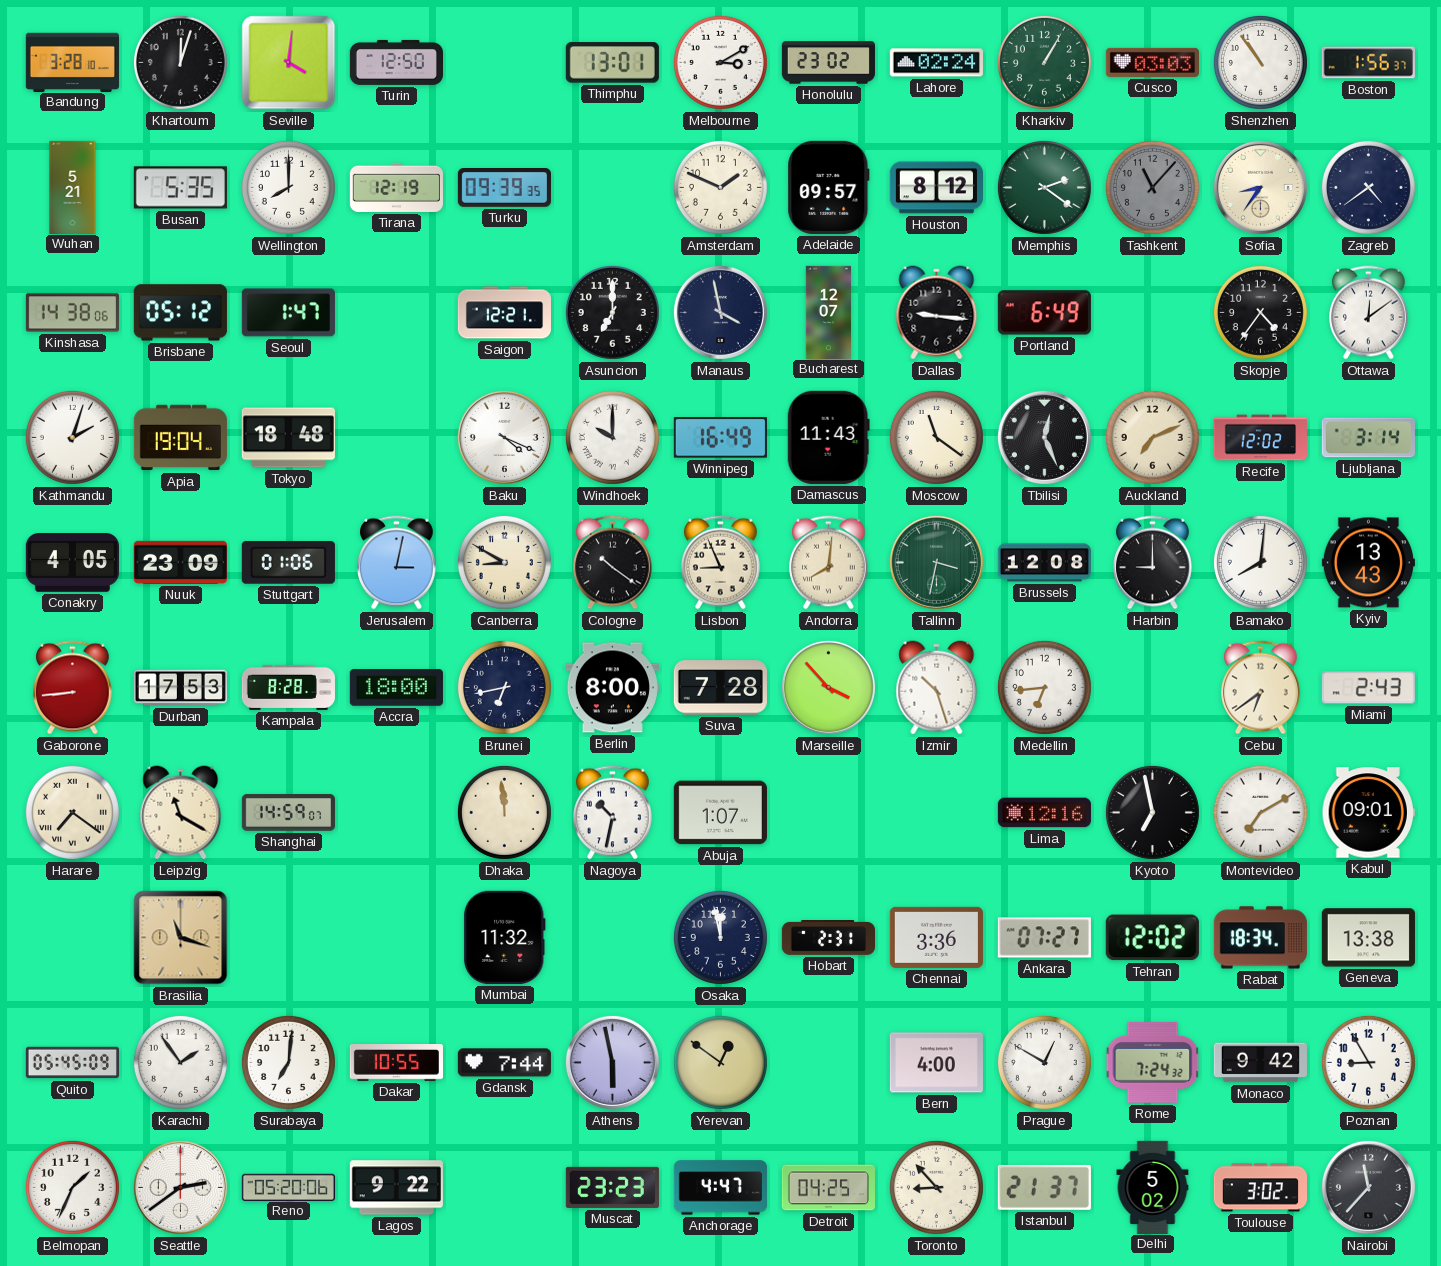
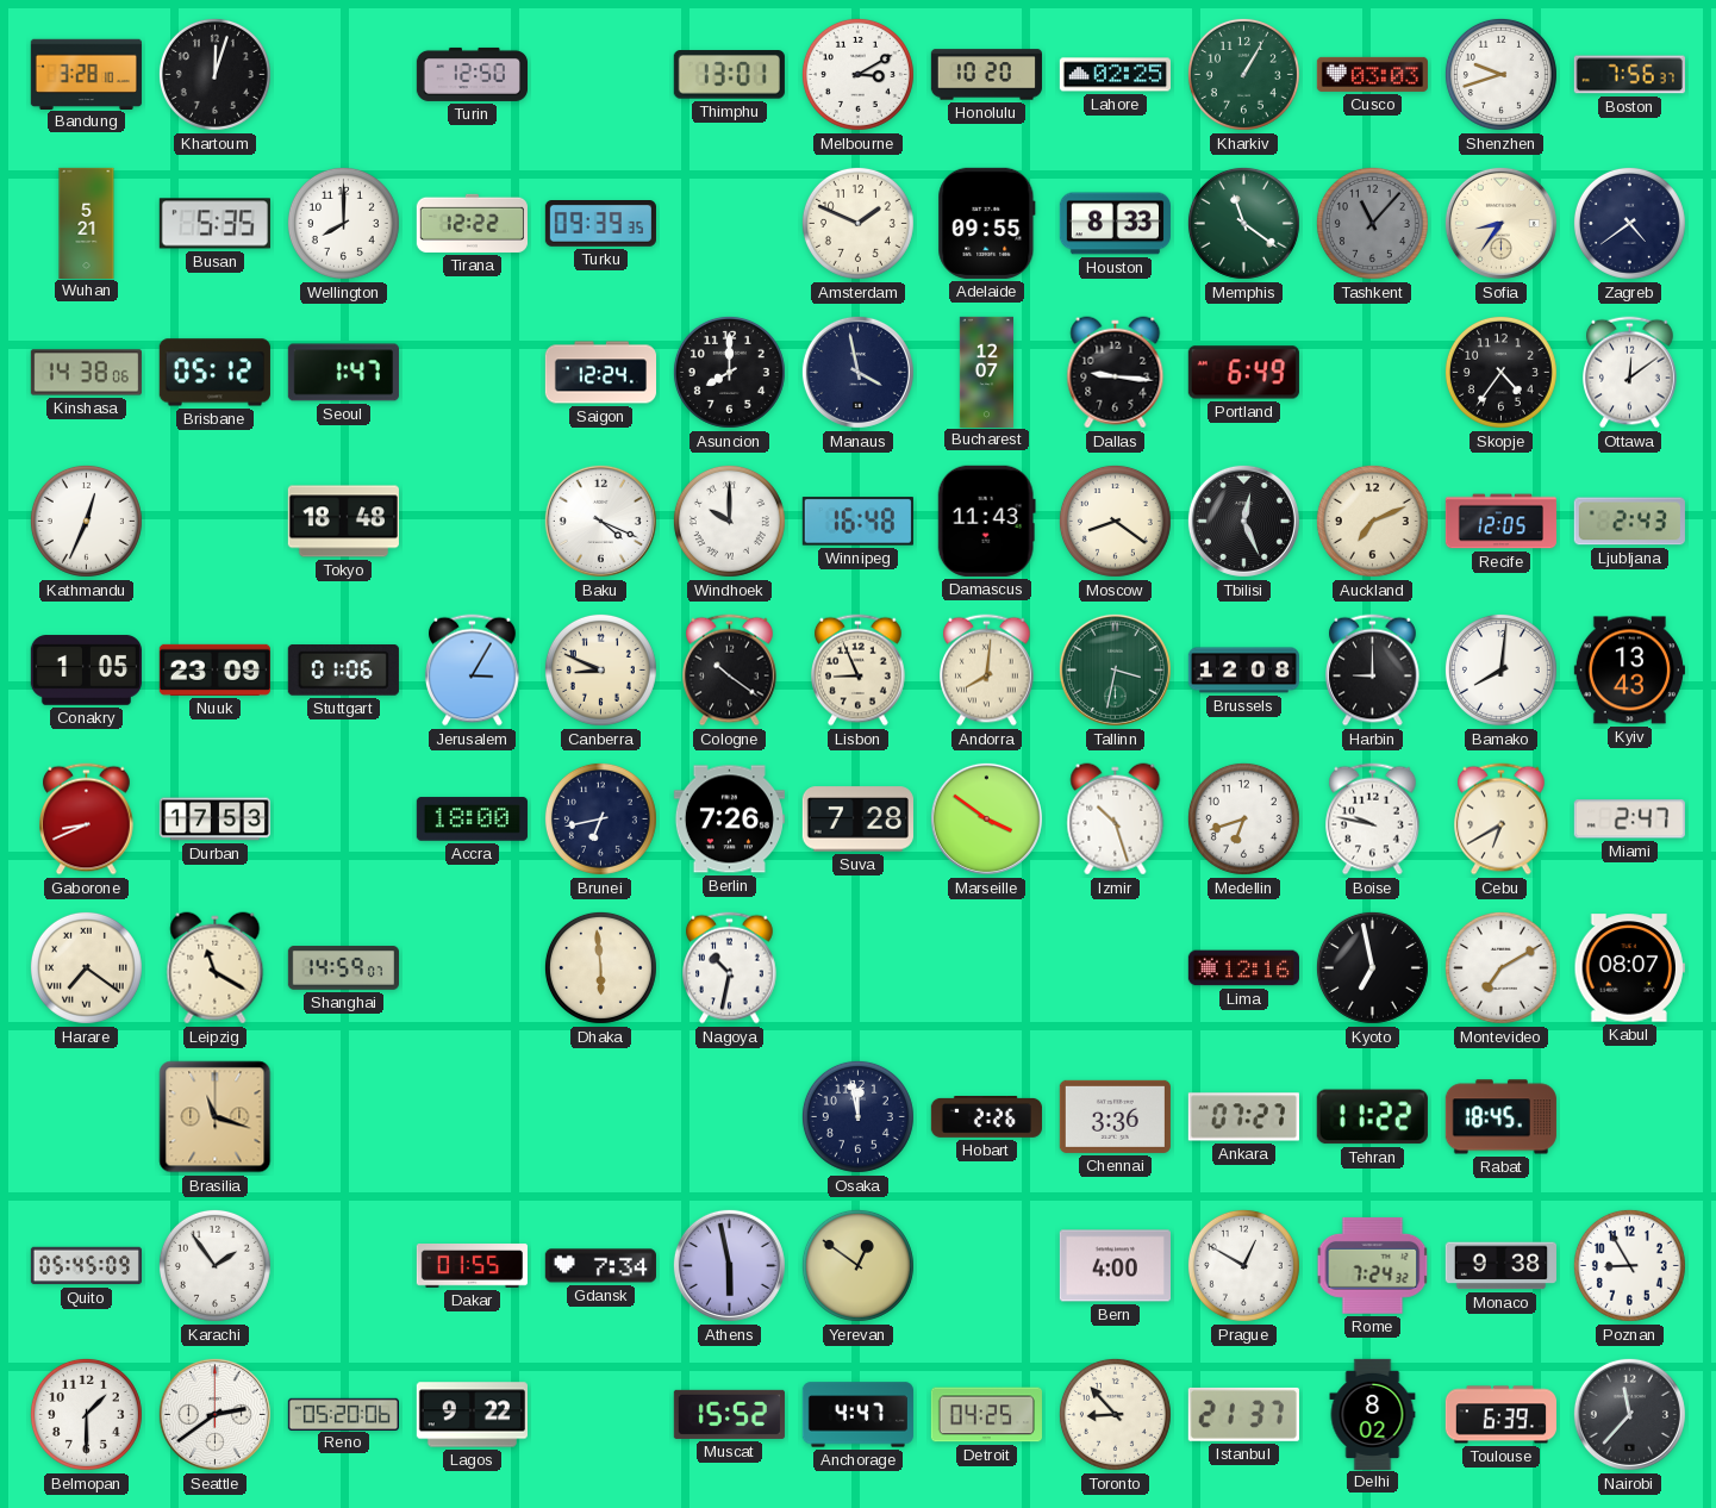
Seville: 4:01 -> none (289, 63)
Honolulu: 23:02 -> 10:20 (986, 75)
Lahore: 02:24 -> 02:25 (1115, 75)
Shenzhen: 10:54 -> 9:42 (1500, 74)
Boston: 1:56 -> 7:56 (1629, 75)
Tirana: 12:19 -> 12:22 (472, 223)
Adelaide: 09:57 -> 09:55 (987, 223)
Houston: 8:12 -> 8:33 (1115, 224)
Memphis: 2:21 -> 11:21 (1243, 223)
Saigon: 12:21 -> 12:24 (600, 373)
Asuncion: 7:00 -> 8:00 (729, 372)
Kathmandu: 2:03 -> 12:34 (86, 521)
Apia: 19:04 -> none (180, 438)
Winnipeg: 16:49 -> 16:48 (857, 522)
Moscow: 11:21 -> 8:21 (1115, 521)
Recife: 12:02 -> 12:05 (1500, 522)
Ljubljana: 3:14 -> 2:43 (1629, 522)
Conakry: 4:05 -> 1:05 (86, 671)
Jerusalem: 3:02 -> 3:05 (473, 671)
Canberra: 8:50 -> 8:49 (600, 669)
Gaborone: 8:44 -> 8:41 (87, 820)
Kampala: 8:28 -> none (288, 687)
Berlin: 8:00 -> 7:26 (729, 820)
Marseille: 3:53 -> 3:51 (986, 818)
Medellin: 6:44 -> 6:42 (1243, 818)
Boise: none -> 9:47 (1373, 820)
Cebu: 6:39 -> 6:40 (1502, 820)
Miami: 2:43 -> 2:47 (1629, 820)
Dhaka: 11:59 -> 5:59 (600, 967)
Abuja: 1:07 -> none (720, 813)
Kabul: 09:01 -> 08:07 (1629, 968)
Mumbai: 11:32 -> none (504, 937)
Hobart: 2:31 -> 2:26 (986, 1117)
Tehran: 12:02 -> 11:22 (1372, 1117)
Rabat: 18:34 -> 18:45 (1500, 1117)
Geneva: 13:38 -> none (1368, 938)
Surabaya: 7:01 -> none (288, 1062)
Dakar: 10:55 -> 01:55 (472, 1266)
Gdansk: 7:44 -> 7:34 (600, 1266)
Monaco: 9:42 -> 9:38 (1500, 1266)
Belmopan: 1:34 -> 1:30 (86, 1414)
Muscat: 23:23 -> 15:52 (729, 1414)
Delhi: 5:02 -> 8:02 (1373, 1414)
Toulouse: 3:02 -> 6:39 (1500, 1415)
